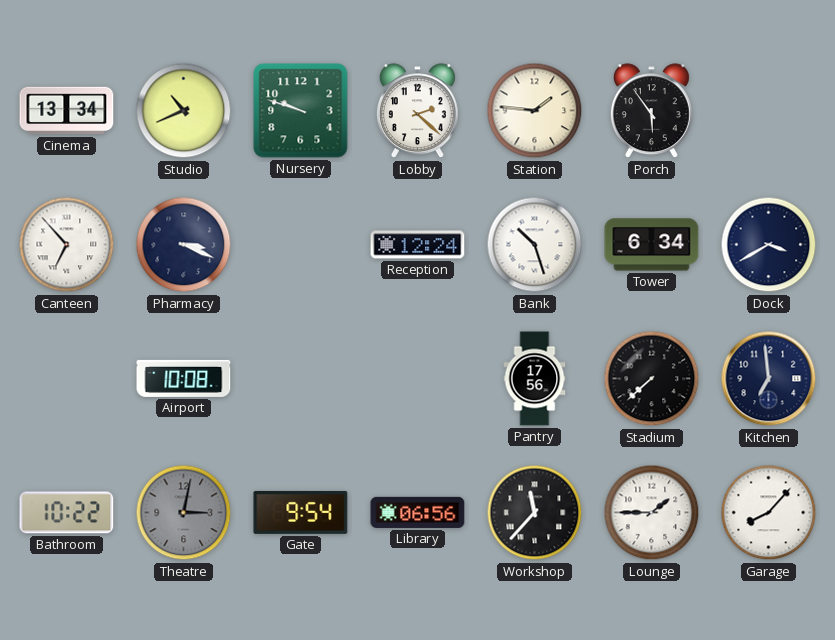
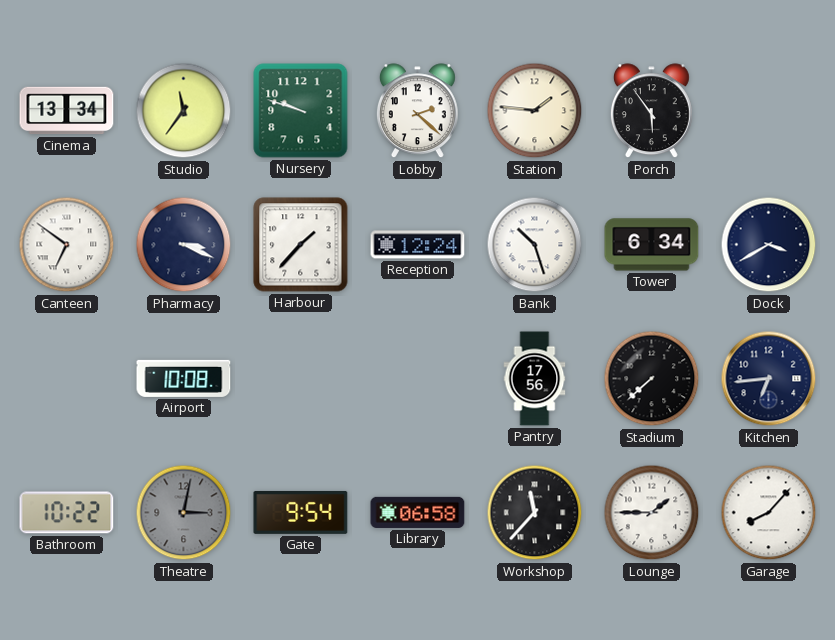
Studio: 10:41 -> 11:36 (184, 111)
Canteen: 6:53 -> 6:51 (67, 245)
Harbour: none -> 1:37 (301, 245)
Kitchen: 6:59 -> 6:44 (769, 379)
Library: 06:56 -> 06:58 (418, 512)
